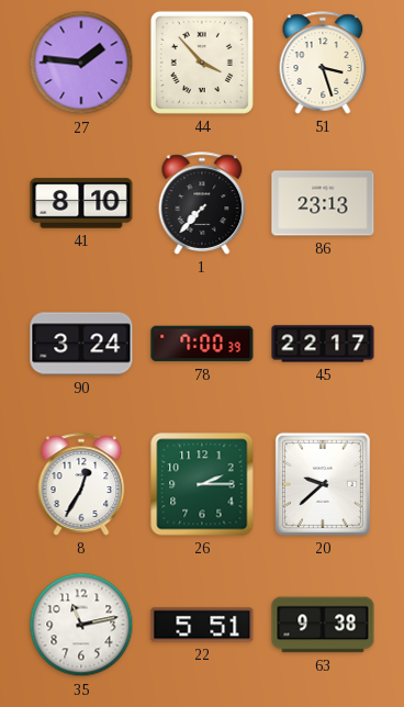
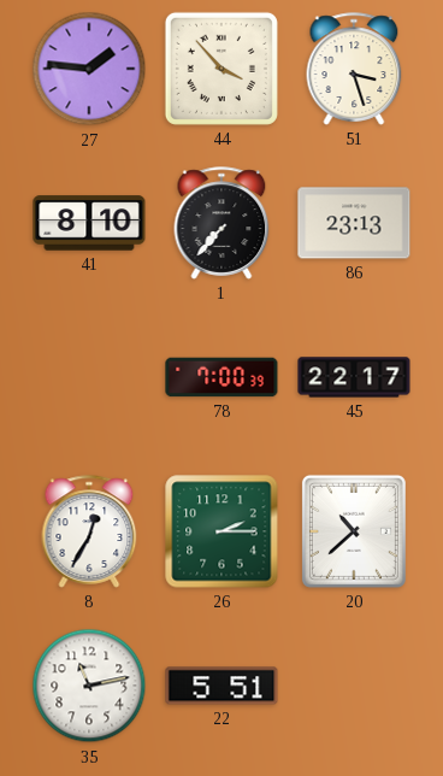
90: 3:24 -> none (81, 344)
20: 9:38 -> 10:38 (354, 531)
63: 9:38 -> none (323, 625)
